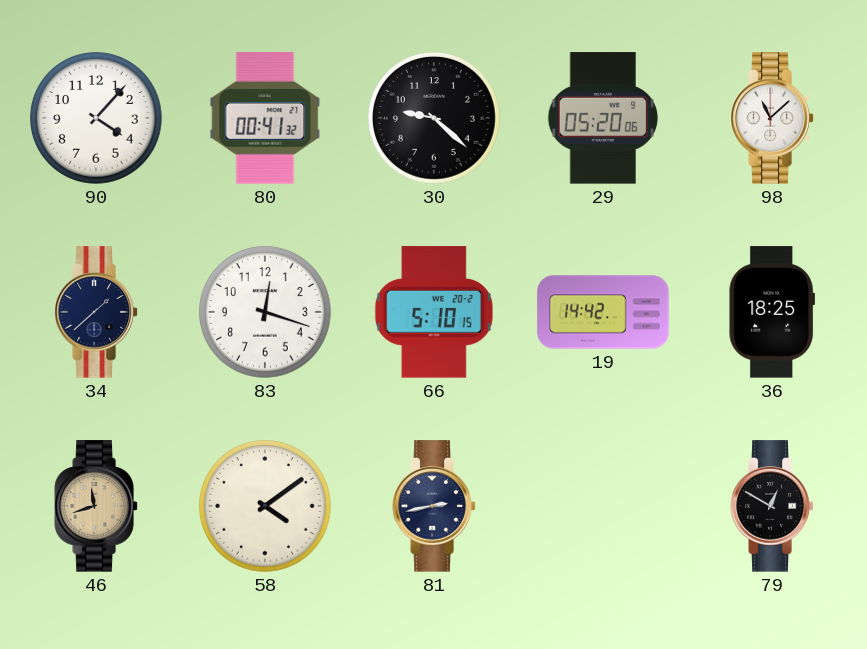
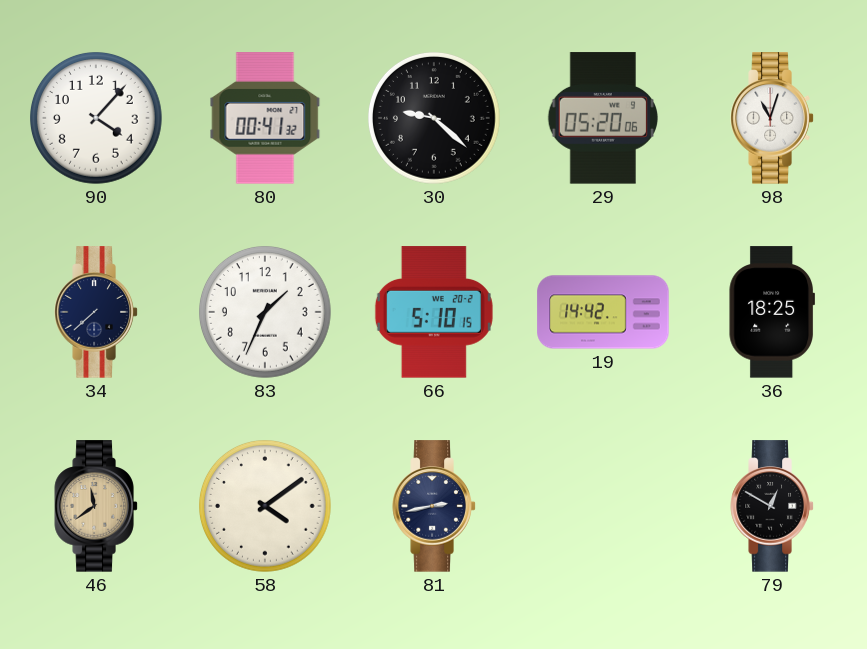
98: 11:08 -> 11:03 (772, 118)
34: 1:38 -> 7:38 (96, 312)
83: 12:18 -> 1:34 (266, 313)
46: 11:42 -> 11:39 (96, 506)
